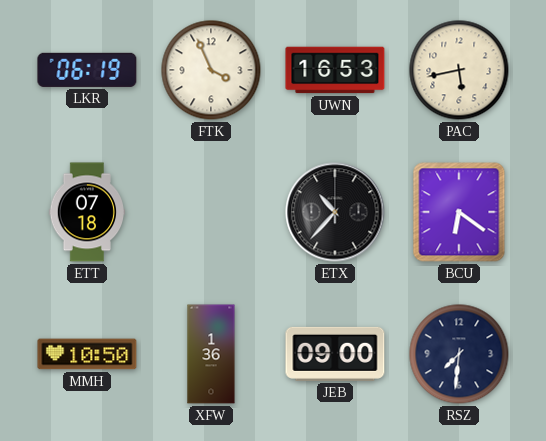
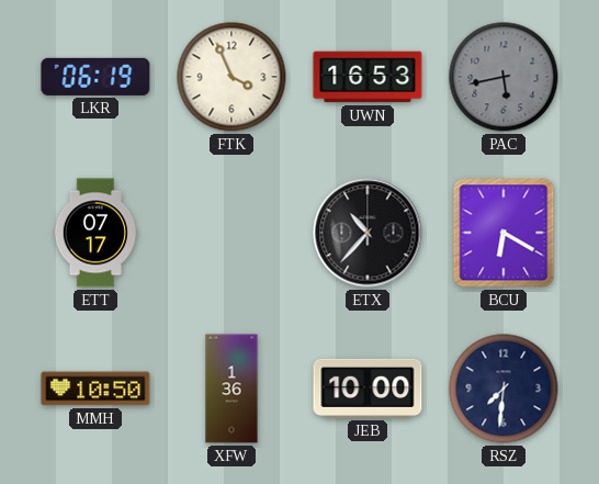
PAC dial: cream -> grey (504, 77)
ETT: 07:18 -> 07:17 (95, 233)
BCU: 6:21 -> 6:20 (504, 233)
JEB: 09:00 -> 10:00 (368, 389)
